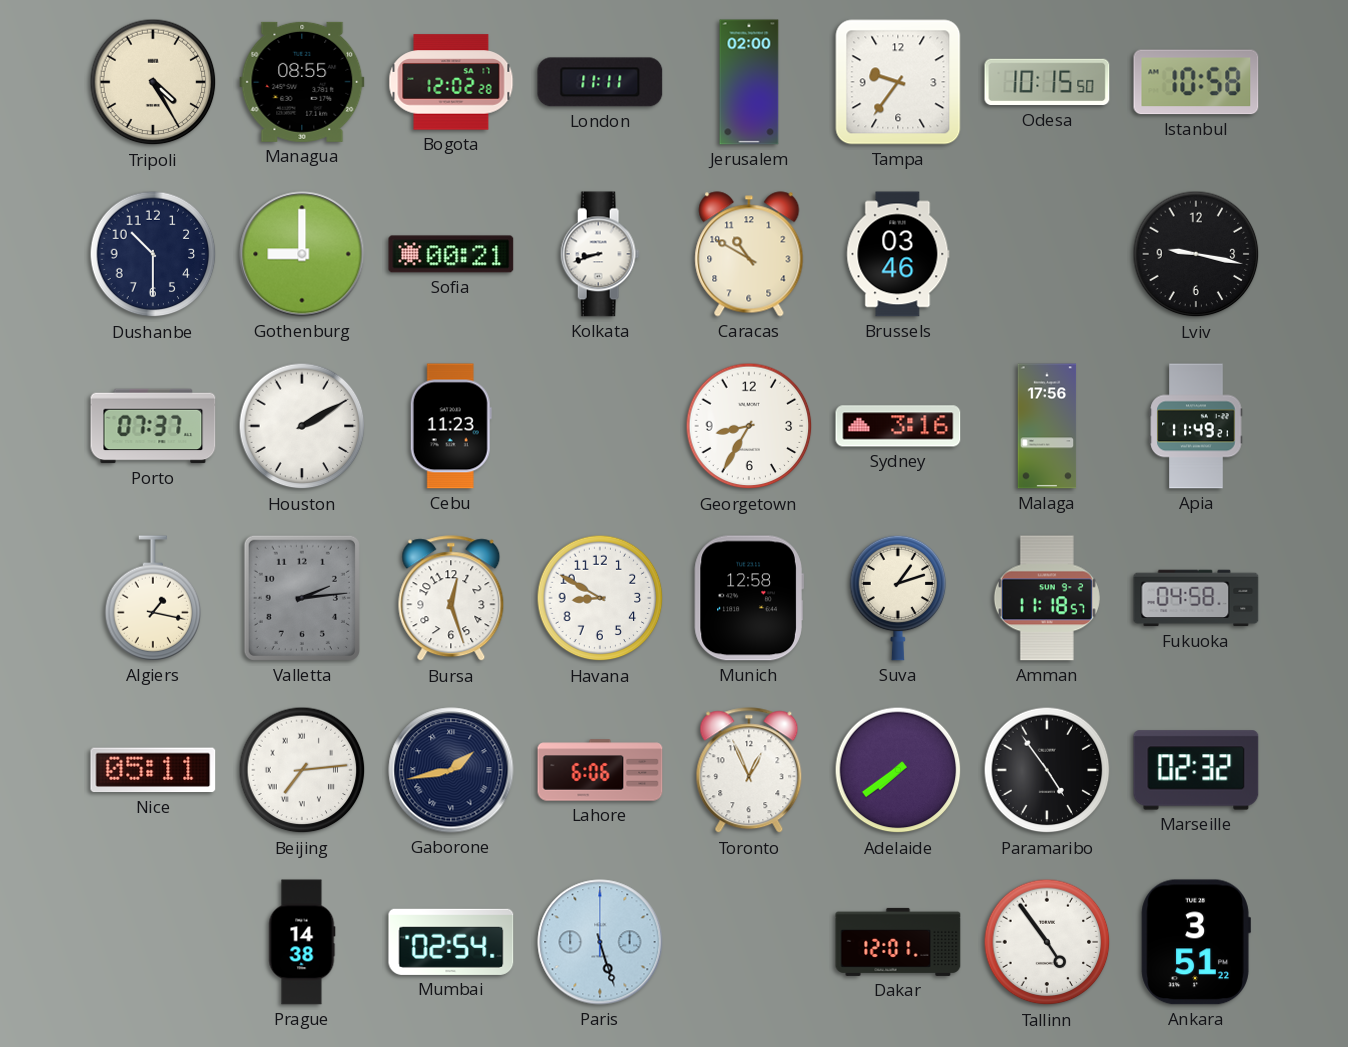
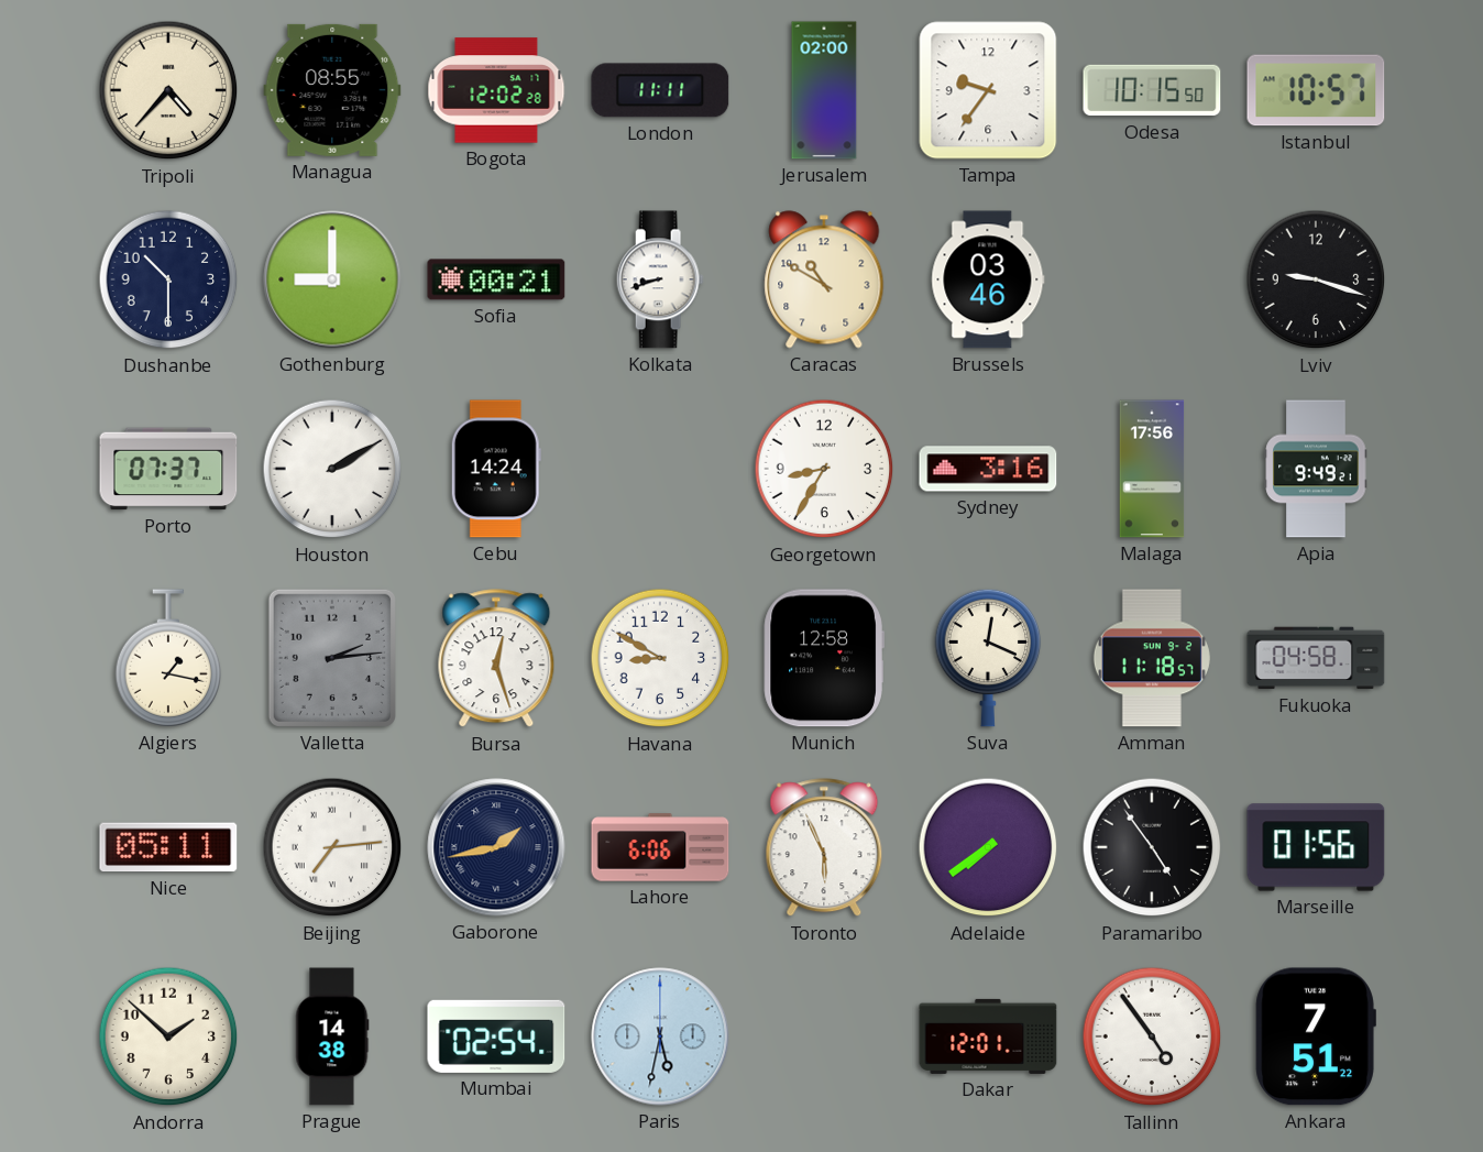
Tripoli: 4:25 -> 4:37 (168, 90)
Istanbul: 10:58 -> 10:57 (1316, 90)
Lviv: 9:17 -> 9:18 (1316, 279)
Cebu: 11:23 -> 14:24 (496, 469)
Apia: 11:49 -> 9:49 (1316, 469)
Suva: 1:12 -> 12:19 (988, 658)
Toronto: 12:56 -> 5:56 (824, 848)
Marseille: 02:32 -> 01:56 (1316, 847)
Andorra: none -> 1:52 (168, 1036)
Paris: 5:27 -> 5:32 (660, 1036)
Ankara: 3:51 -> 7:51 (1316, 1036)
